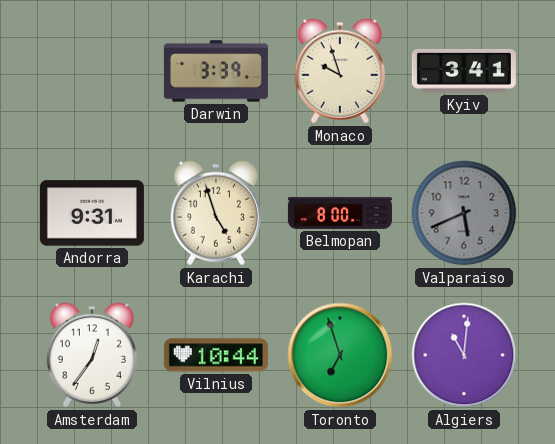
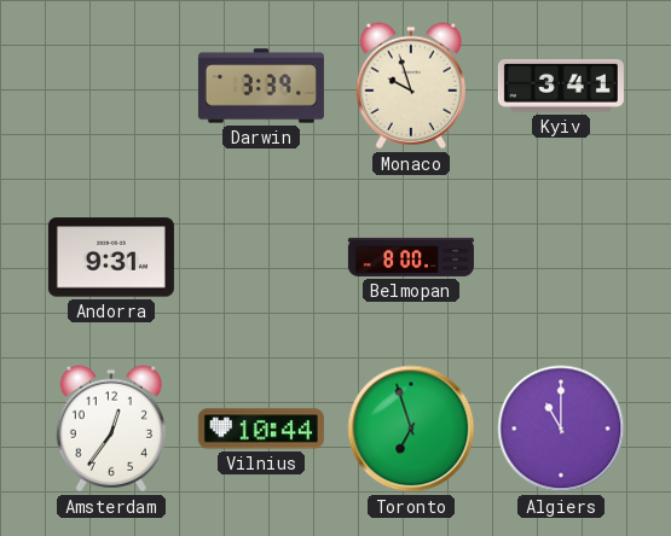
Karachi: 4:57 -> none (216, 213)
Valparaiso: 5:41 -> none (464, 213)
Algiers: 11:01 -> 11:00 (561, 429)
